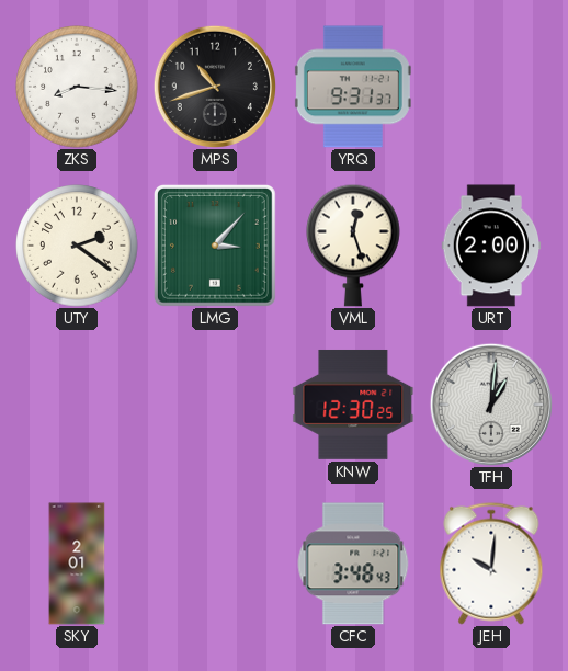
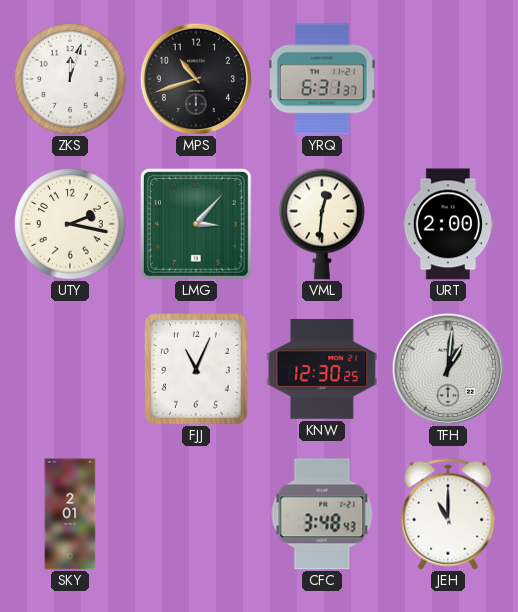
ZKS: 8:16 -> 12:03 (70, 79)
YRQ: 9:31 -> 6:31 (322, 79)
UTY: 2:21 -> 2:17 (70, 224)
VML: 12:27 -> 12:31 (323, 224)
FJJ: none -> 11:04 (196, 370)
JEH: 10:01 -> 11:00 (448, 514)
